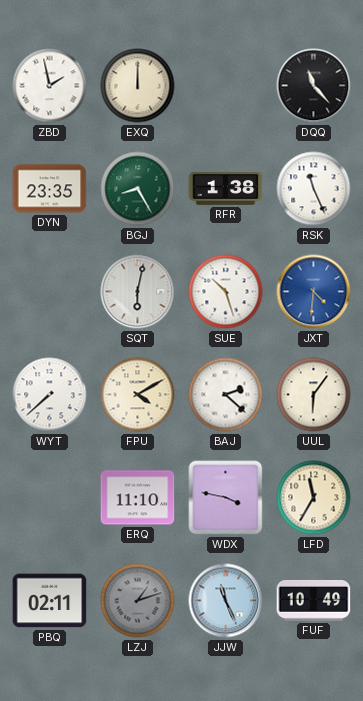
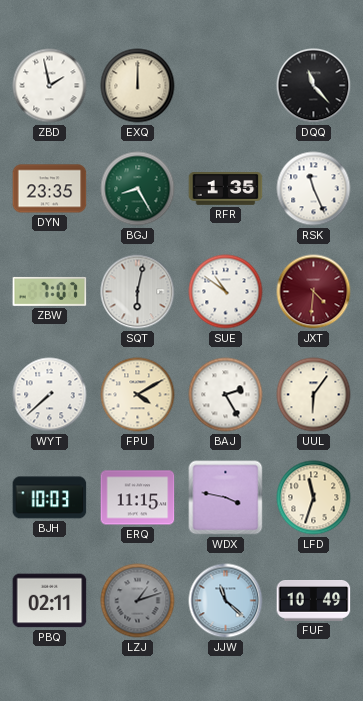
RFR: 1:38 -> 1:35 (226, 189)
ZBW: none -> 7:07 (50, 291)
SUE: 10:27 -> 10:51 (226, 292)
JXT dial: blue -> burgundy (314, 292)
BAJ: 2:22 -> 2:25 (226, 395)
BJH: none -> 10:03 (50, 498)
ERQ: 11:10 -> 11:15 (138, 498)
LFD: 11:35 -> 11:33 (314, 498)
JJW: 11:26 -> 11:22 (226, 601)
